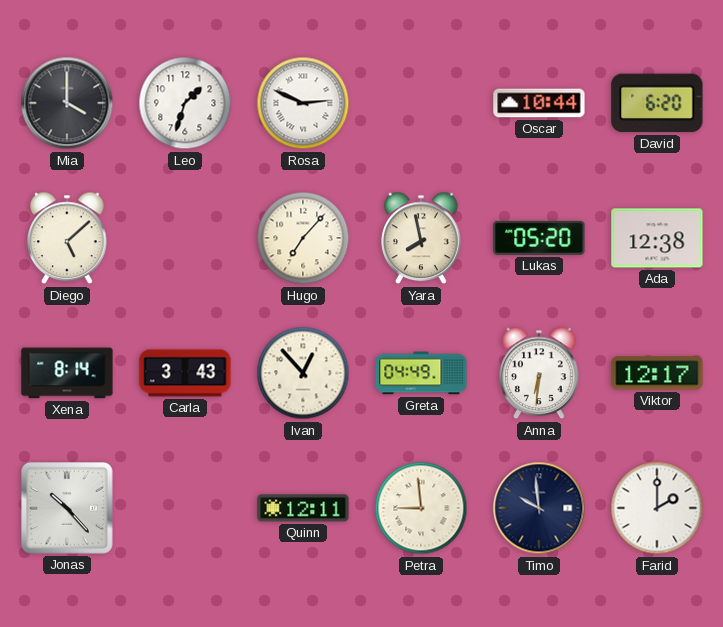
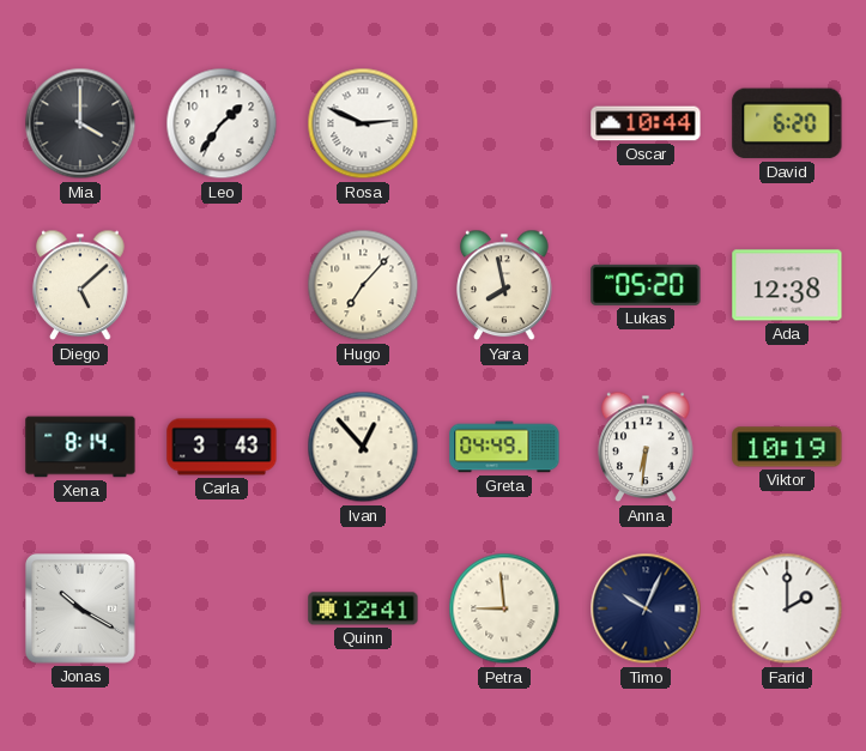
Leo: 1:33 -> 1:36 (222, 123)
Viktor: 12:17 -> 10:19 (787, 447)
Jonas: 10:23 -> 10:20 (81, 610)
Quinn: 12:11 -> 12:41 (363, 608)
Timo: 9:59 -> 10:04 (646, 608)
